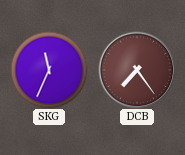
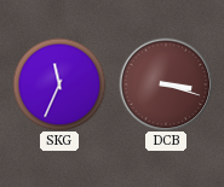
DCB: 7:24 -> 3:18 (166, 84)
